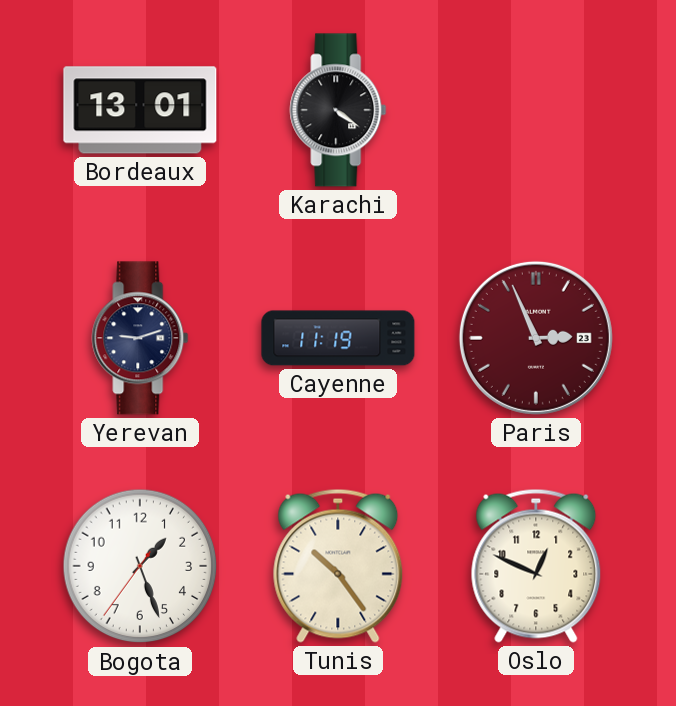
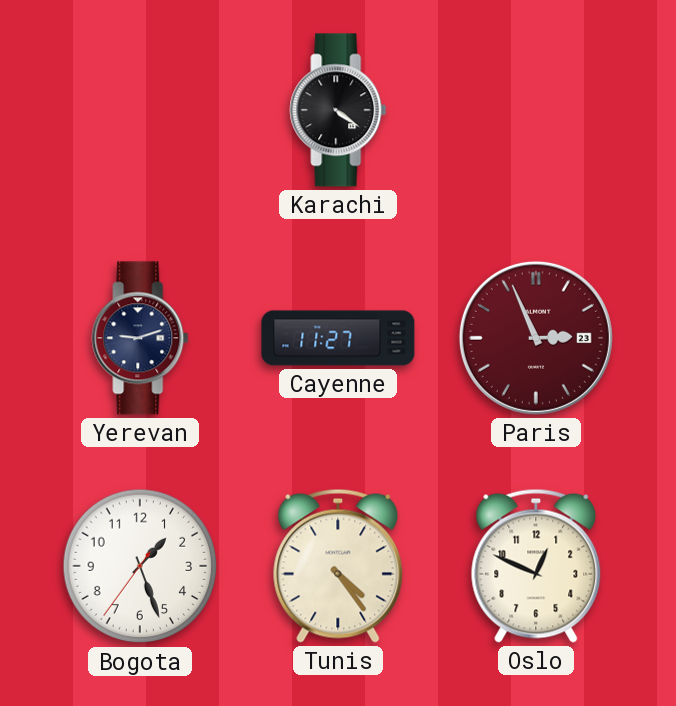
Bordeaux: 13:01 -> none (140, 110)
Cayenne: 11:19 -> 11:27 (338, 338)
Tunis: 10:24 -> 4:24 (338, 566)
